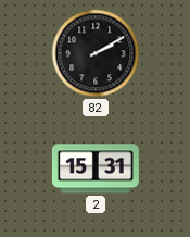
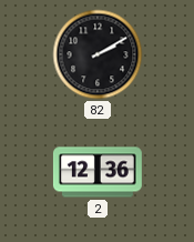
2: 15:31 -> 12:36 (98, 172)
